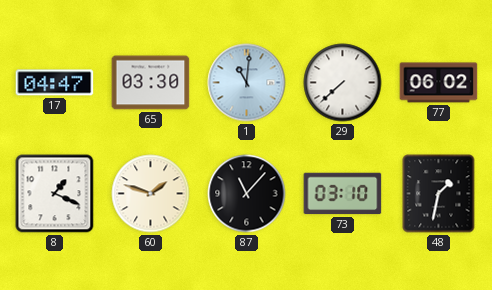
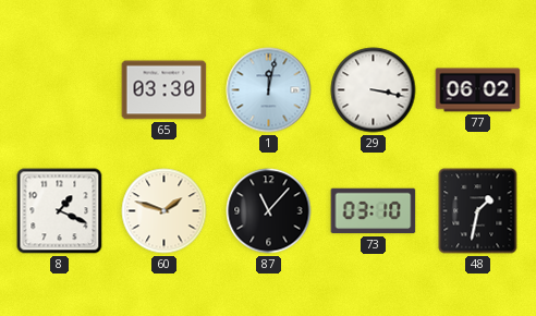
17: 04:47 -> none (55, 83)
1: 11:01 -> 12:02 (269, 90)
29: 7:38 -> 3:17 (374, 90)
